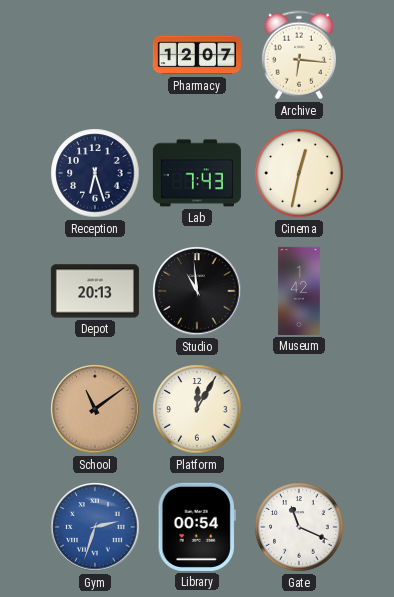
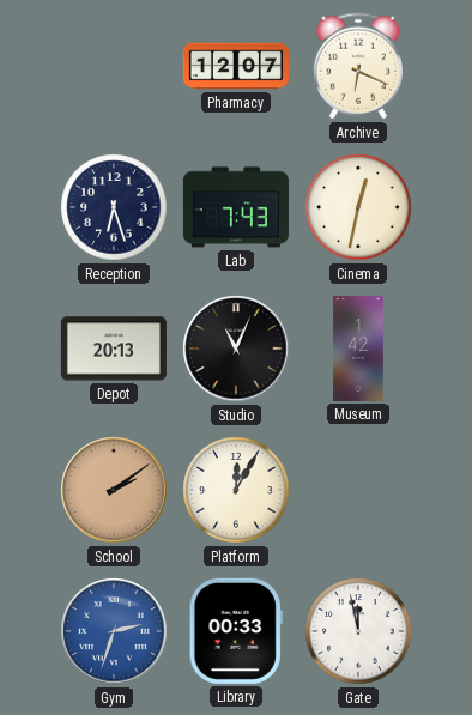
Archive: 6:16 -> 6:19 (358, 66)
Studio: 10:59 -> 11:04 (236, 349)
School: 11:09 -> 2:09 (114, 490)
Library: 00:54 -> 00:33 (236, 631)
Gate: 11:19 -> 11:58 (358, 631)
